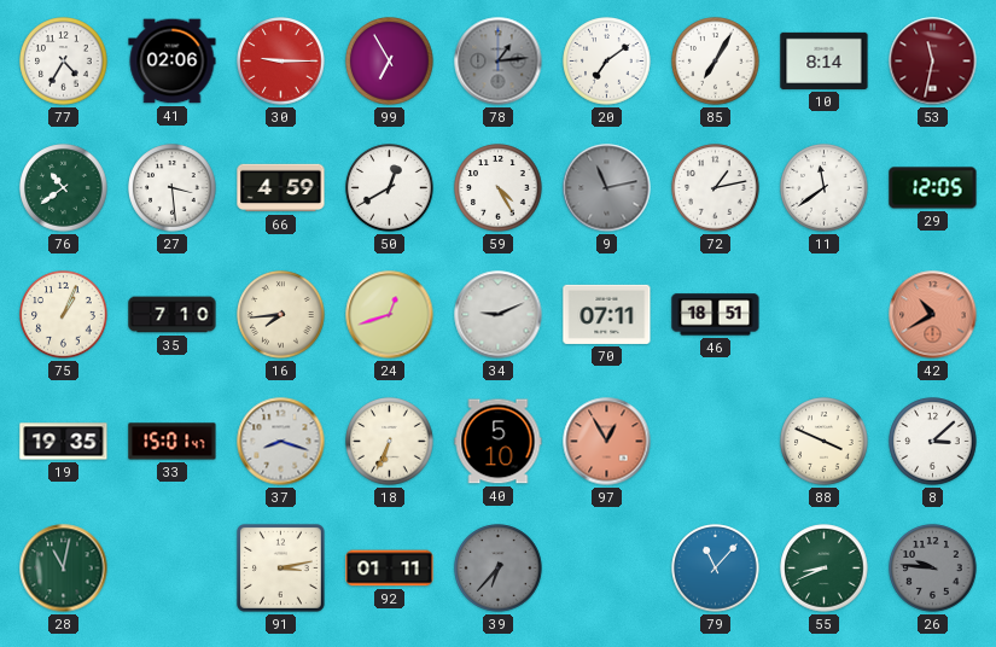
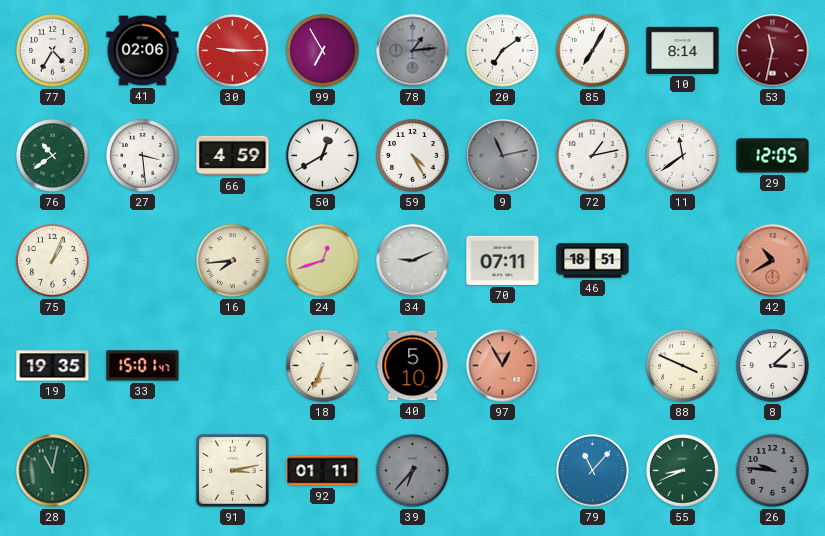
35: 7:10 -> none (173, 315)
37: 8:18 -> none (281, 442)
